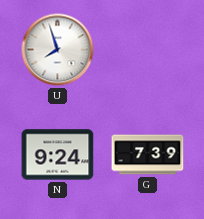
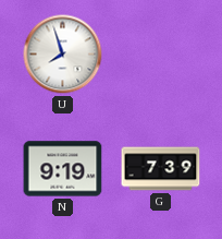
N: 9:24 -> 9:19 (63, 169)
